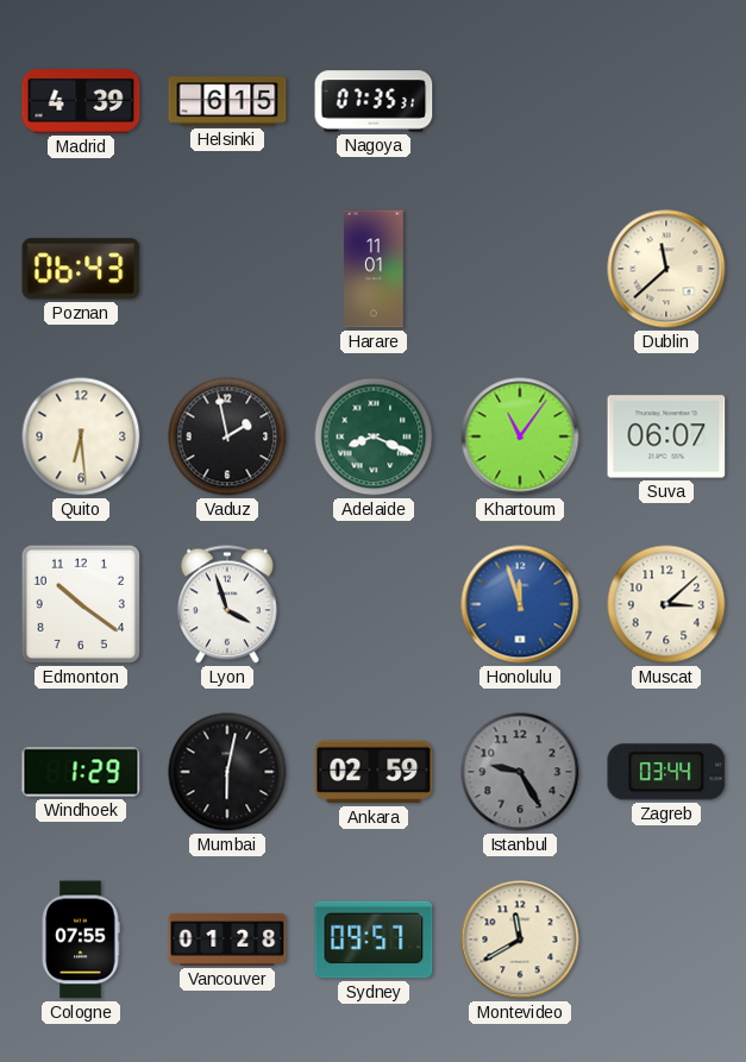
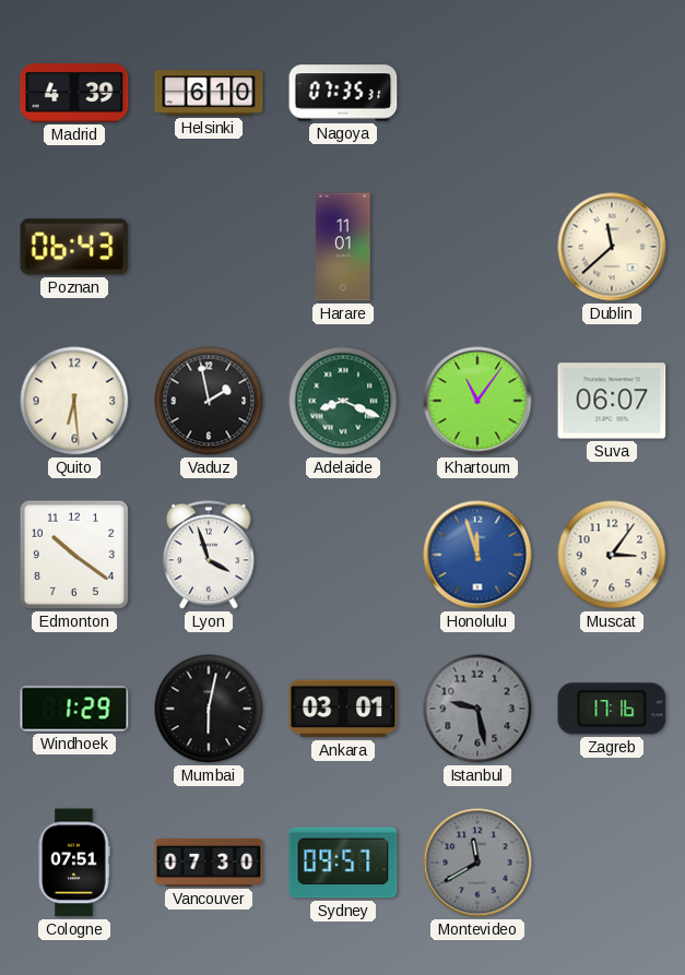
Helsinki: 6:15 -> 6:10 (209, 93)
Muscat: 3:08 -> 3:06 (612, 555)
Ankara: 02:59 -> 03:01 (343, 709)
Istanbul: 9:25 -> 9:28 (477, 709)
Zagreb: 03:44 -> 17:16 (612, 709)
Cologne: 07:55 -> 07:51 (74, 863)
Vancouver: 01:28 -> 07:30 (209, 863)
Montevideo dial: cream -> grey (477, 863)
